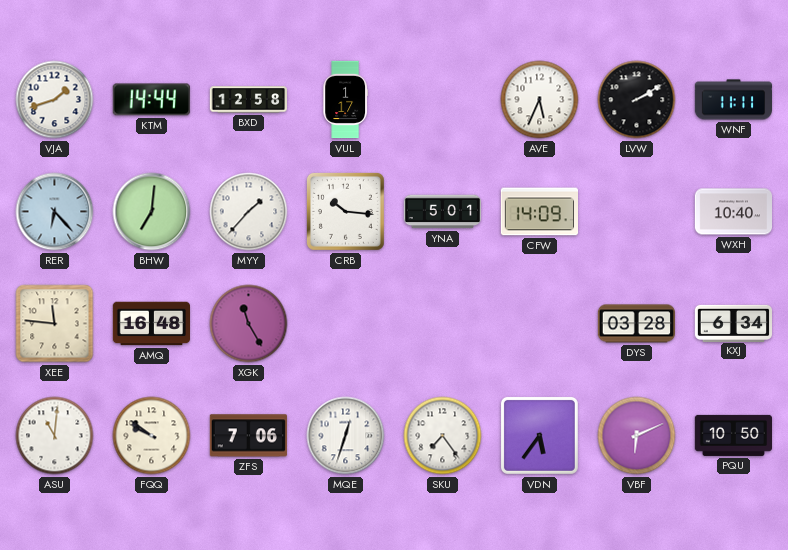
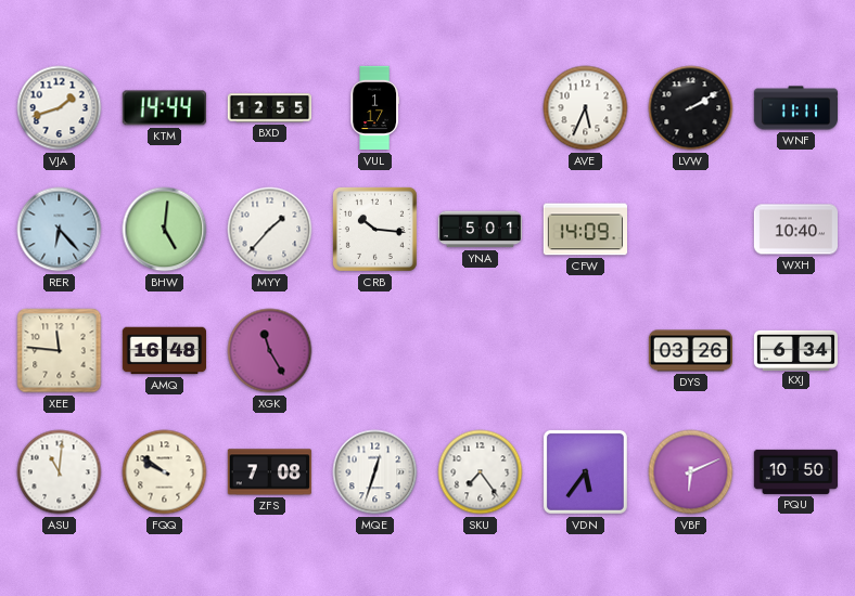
BXD: 12:58 -> 12:55 (269, 108)
BHW: 7:01 -> 5:01 (165, 230)
DYS: 03:28 -> 03:26 (690, 351)
ZFS: 7:06 -> 7:08 (269, 472)
